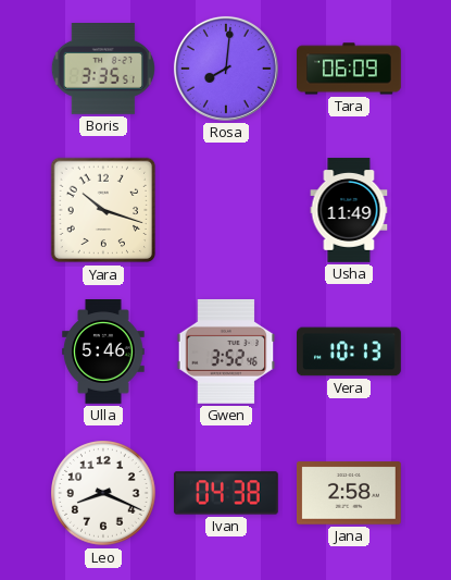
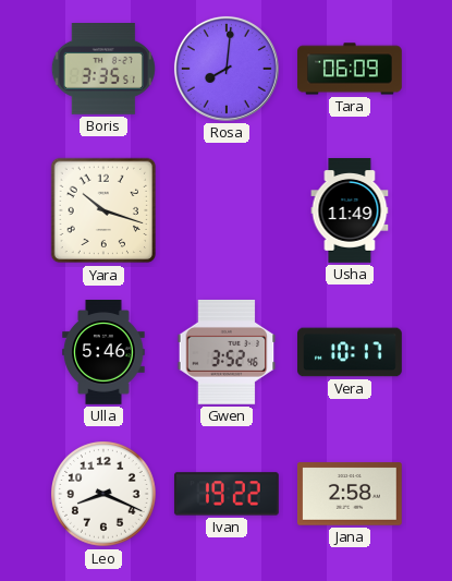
Vera: 10:13 -> 10:17 (351, 352)
Ivan: 04:38 -> 19:22 (227, 494)
